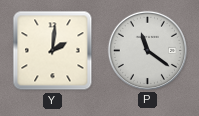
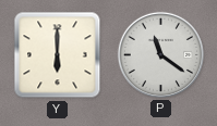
Y: 2:01 -> 6:00 (58, 55)
